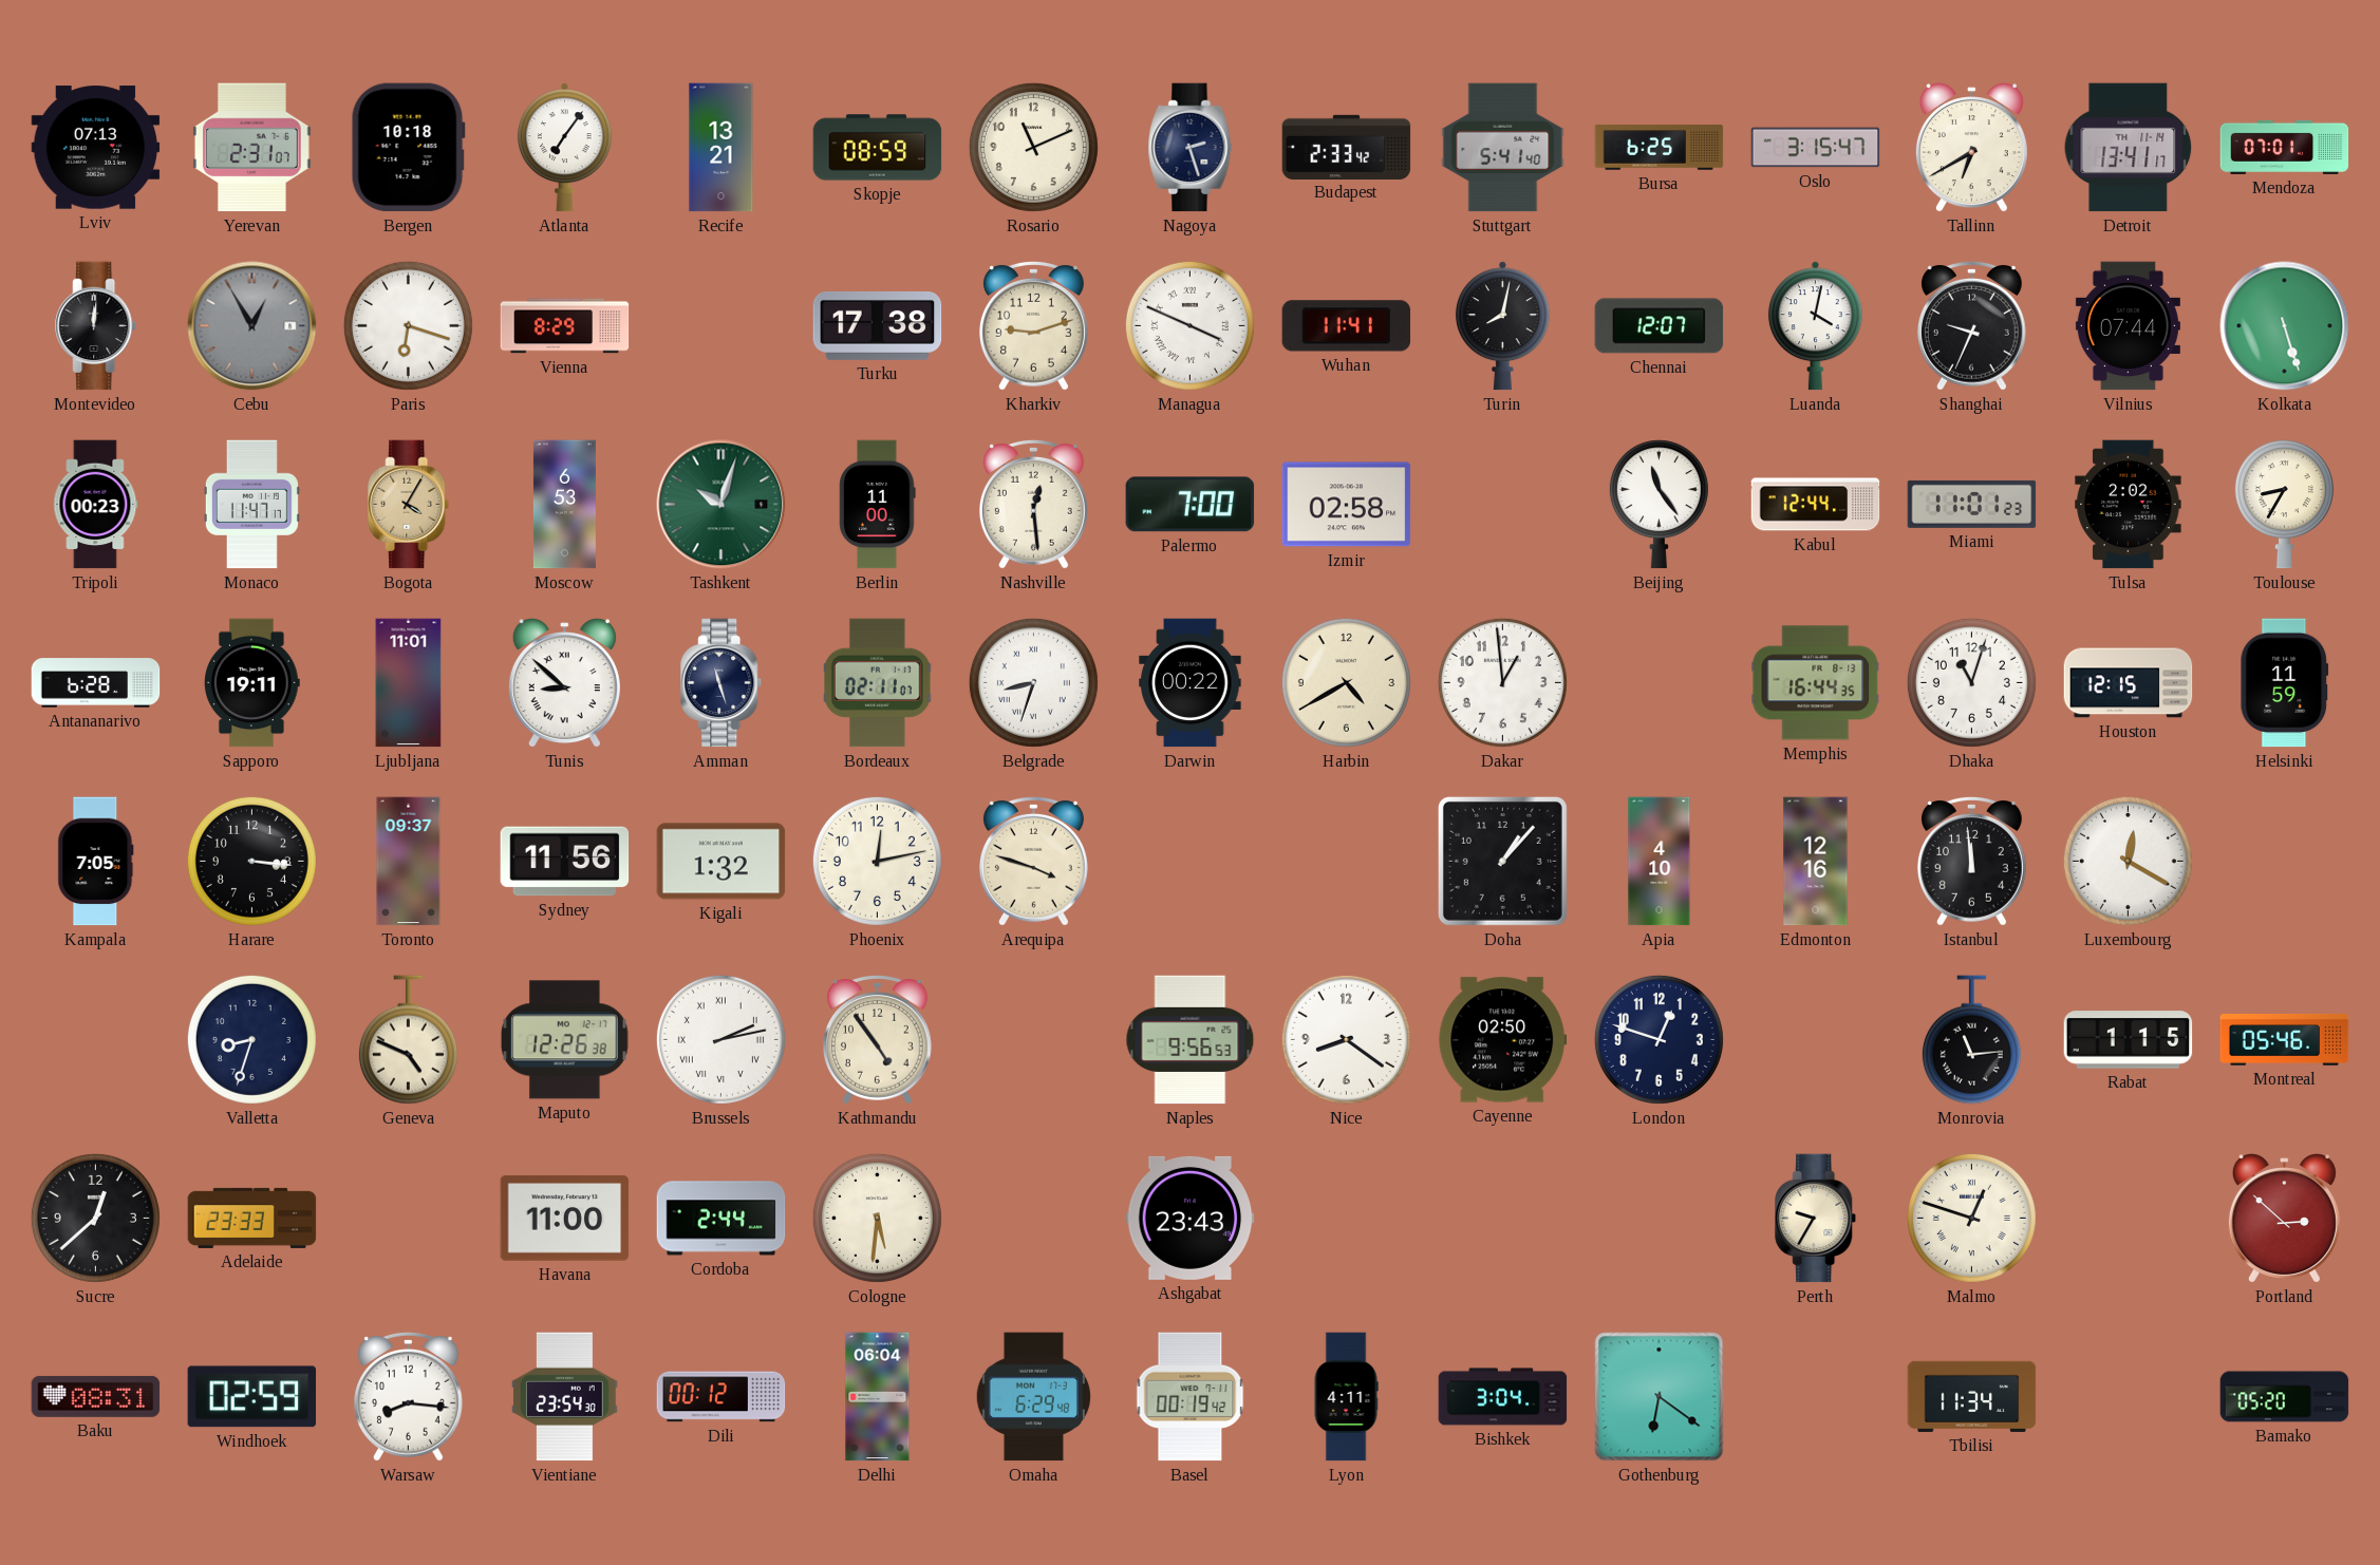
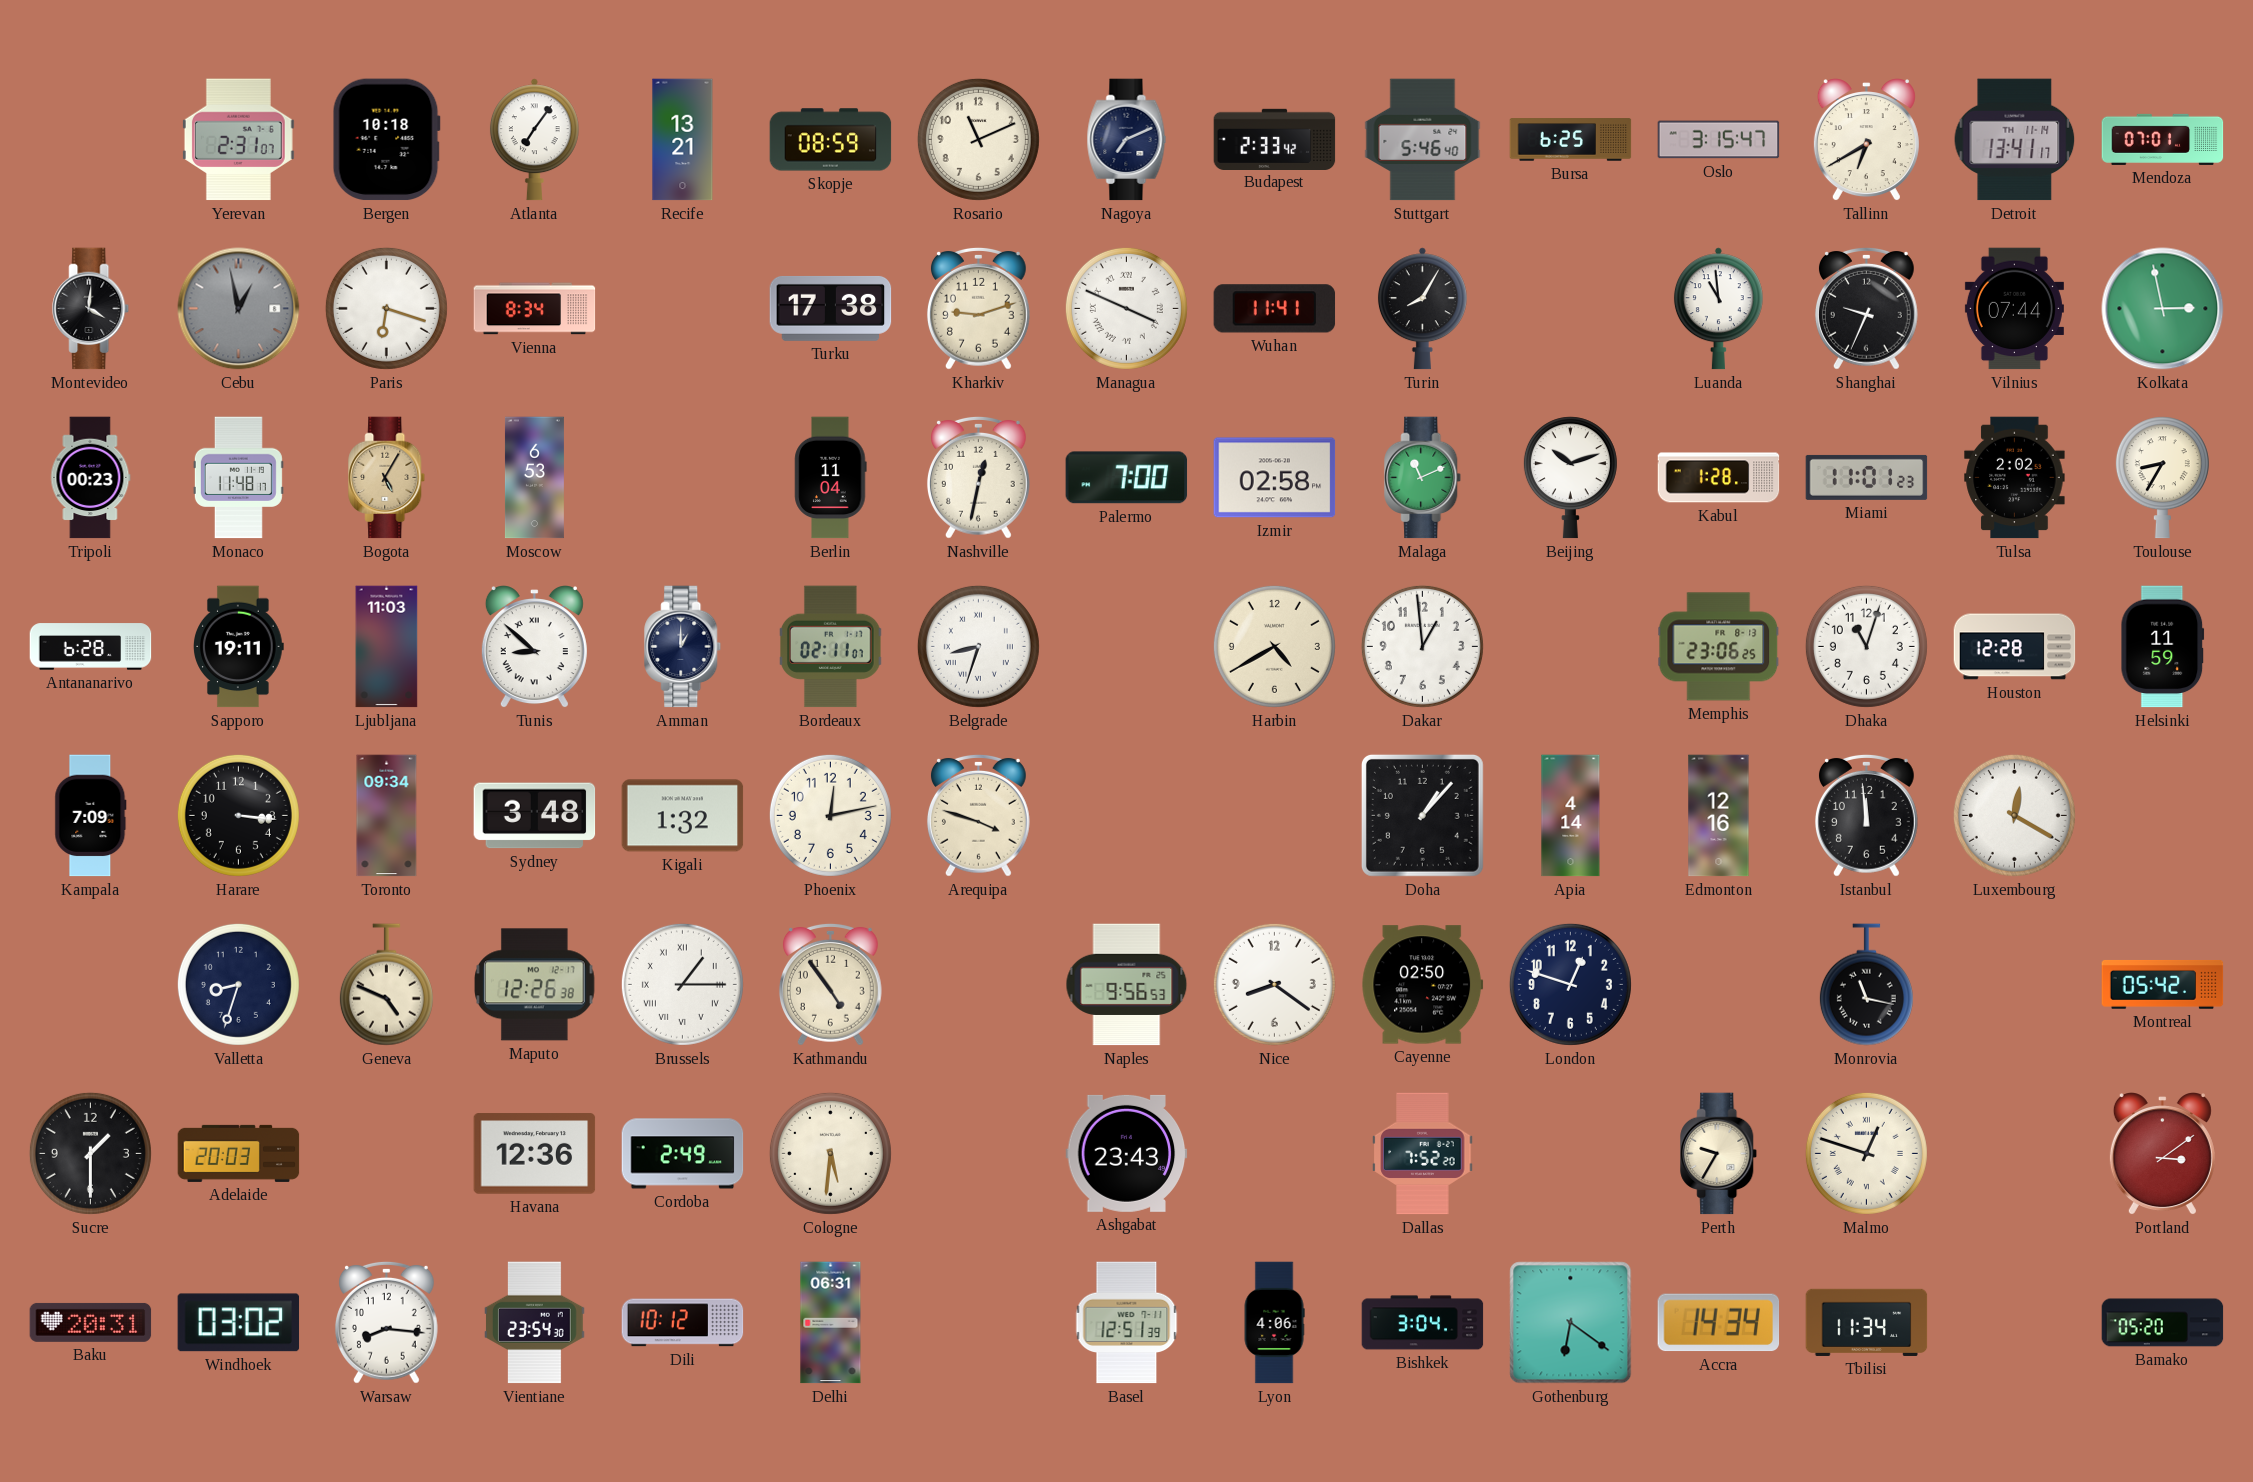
Lviv: 07:13 -> none (96, 148)
Nagoya: 2:27 -> 7:11 (1127, 140)
Stuttgart: 5:41 -> 5:46 (1423, 140)
Montevideo: 12:01 -> 4:01 (91, 309)
Cebu: 12:55 -> 12:58 (239, 309)
Vienna: 8:29 -> 8:34 (535, 309)
Turin: 8:02 -> 8:05 (1422, 309)
Chennai: 12:07 -> none (1660, 326)
Luanda: 4:02 -> 10:59 (1718, 309)
Kolkata: 5:27 -> 2:58 (2163, 309)
Monaco: 11:47 -> 11:48 (238, 478)
Bogota: 4:05 -> 5:05 (387, 478)
Tashkent: 10:03 -> none (722, 505)
Berlin: 11:00 -> 11:04 (831, 478)
Nashville: 12:29 -> 12:32 (978, 477)
Malaga: none -> 11:11 (1423, 478)
Beijing: 11:24 -> 10:12 (1570, 478)
Kabul: 12:44 -> 1:28 (1719, 478)
Ljubljana: 11:01 -> 11:03 (387, 647)
Amman: 11:27 -> 1:00 (683, 647)
Darwin: 00:22 -> none (1191, 683)
Memphis: 16:44 -> 23:06 (1719, 647)
Houston: 12:15 -> 12:28 (2015, 647)
Kampala: 7:05 -> 7:09 (91, 816)
Toronto: 09:37 -> 09:34 (387, 816)
Sydney: 11:56 -> 3:48 (535, 816)
Apia: 4:10 -> 4:14 (1571, 816)
Brussels: 2:13 -> 1:15 (682, 984)
Monrovia: 11:14 -> 11:17 (1866, 985)
Rabat: 1:15 -> none (2129, 1040)
Montreal: 05:46 -> 05:42 (2163, 985)
Sucre: 12:38 -> 1:30 (90, 1153)
Adelaide: 23:33 -> 20:03 (239, 1153)
Havana: 11:00 -> 12:36 (535, 1154)
Cordoba: 2:44 -> 2:49 (683, 1154)
Dallas: none -> 7:52 (1423, 1154)
Portland: 2:52 -> 3:09 (2162, 1154)
Baku: 08:31 -> 20:31 (91, 1322)
Windhoek: 02:59 -> 03:02 (239, 1323)
Dili: 00:12 -> 10:12 (683, 1323)
Delhi: 06:04 -> 06:31 (831, 1323)
Omaha: 6:29 -> none (1033, 1397)
Basel: 00:19 -> 12:51 (1127, 1323)
Lyon: 4:11 -> 4:06 (1274, 1323)
Accra: none -> 14:34 (1719, 1323)
